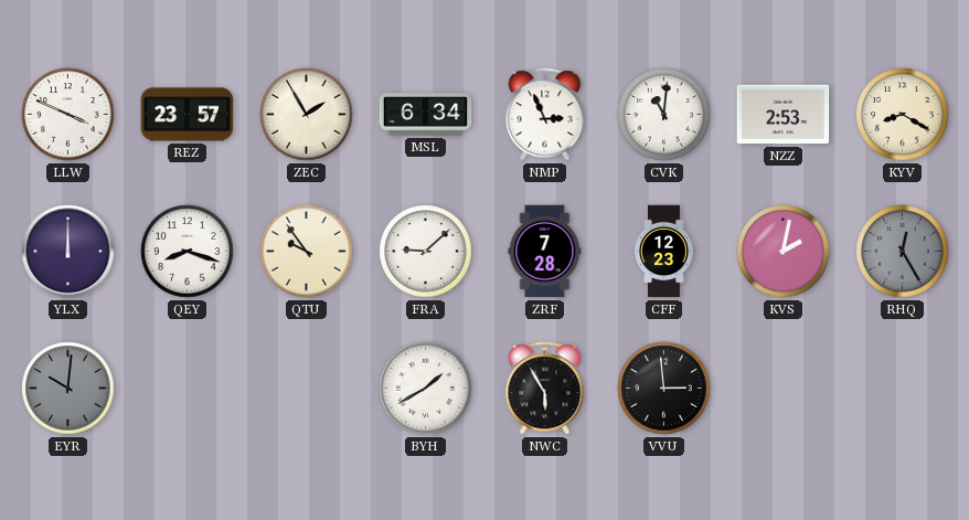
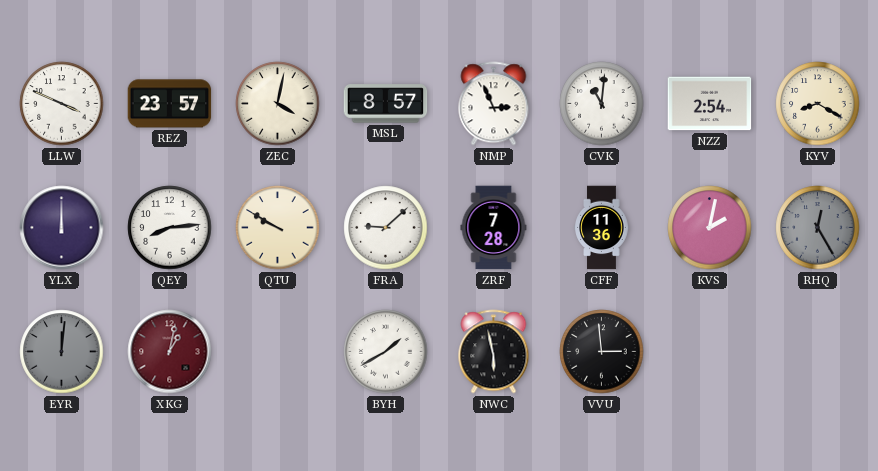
ZEC: 1:55 -> 4:02 (278, 104)
MSL: 6:34 -> 8:57 (386, 104)
NZZ: 2:53 -> 2:54 (710, 104)
QEY: 8:18 -> 8:14 (170, 228)
QTU: 9:54 -> 9:50 (278, 228)
CFF: 12:23 -> 11:36 (602, 228)
EYR: 10:01 -> 12:01 (62, 352)
XKG: none -> 1:02 (170, 352)
NWC: 5:55 -> 5:58 (494, 352)
